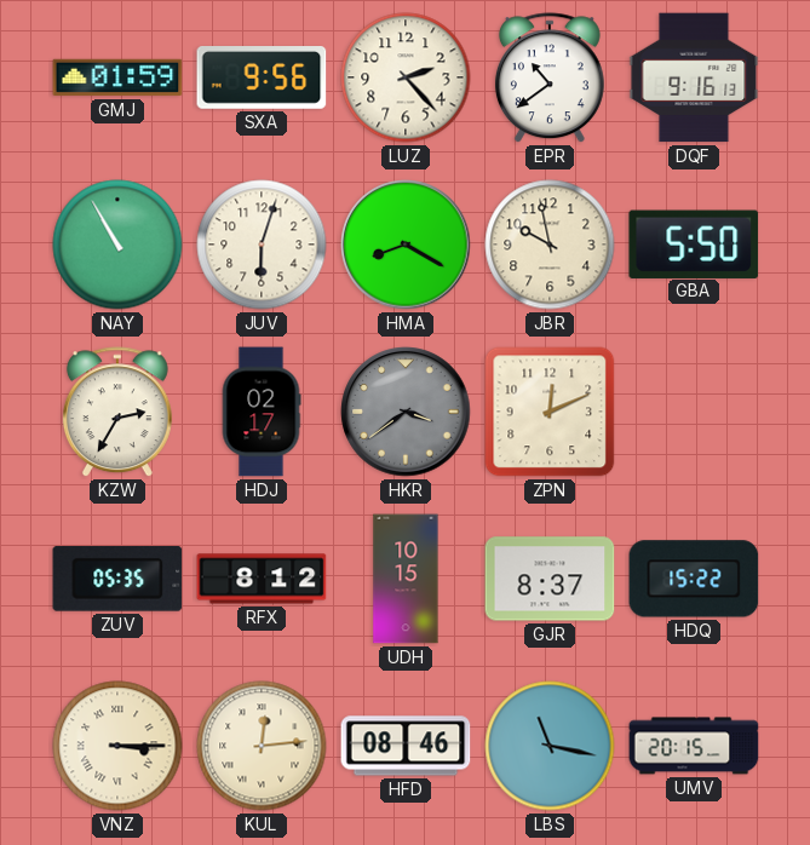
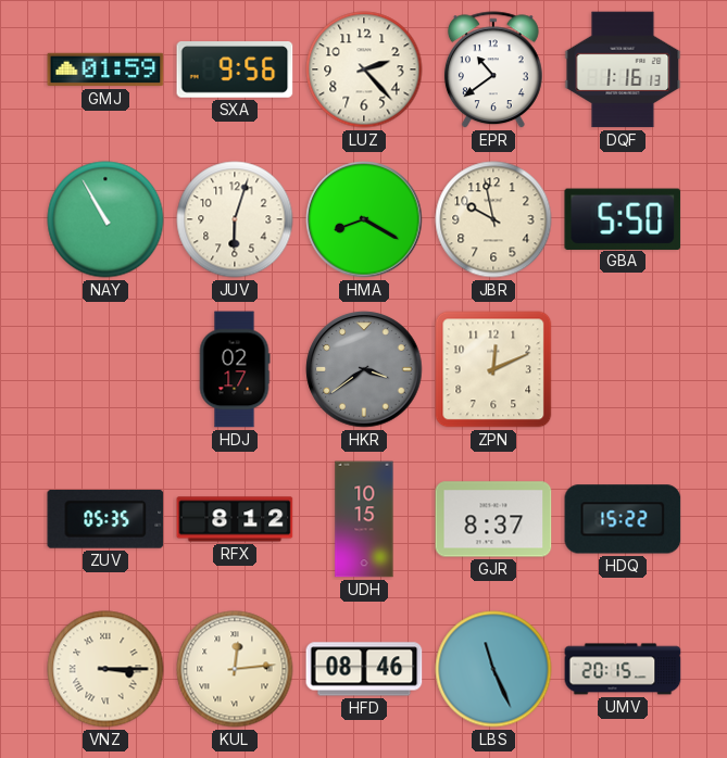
DQF: 9:16 -> 1:16 (623, 70)
KZW: 2:35 -> none (117, 413)
LBS: 11:17 -> 11:26 (493, 669)
